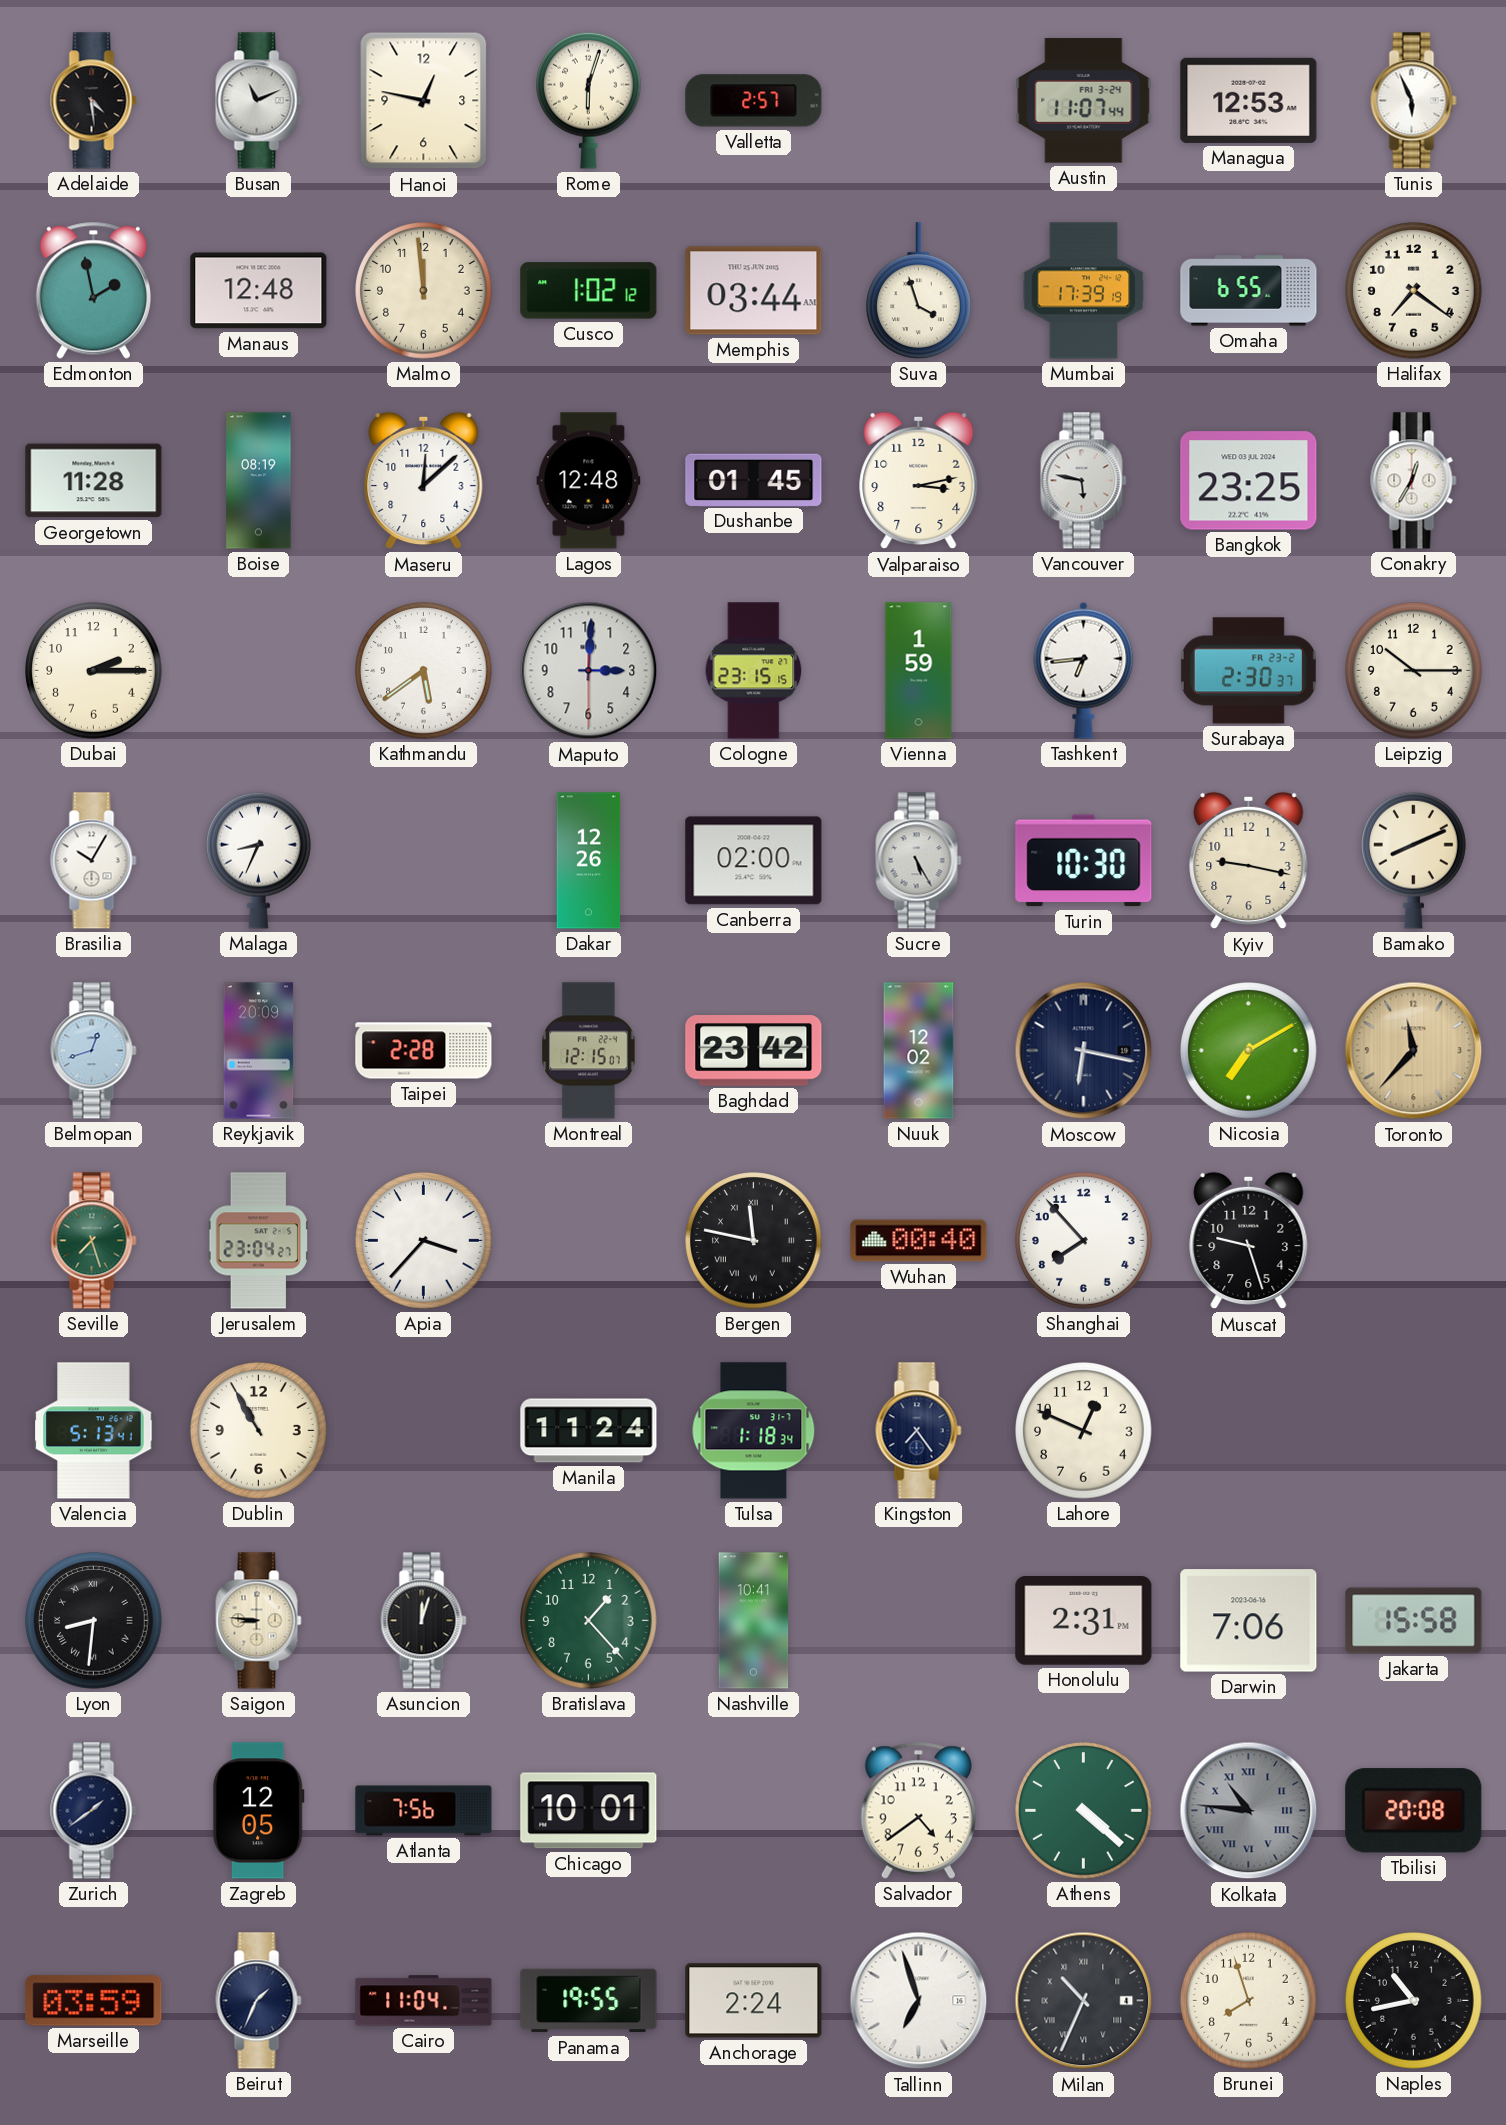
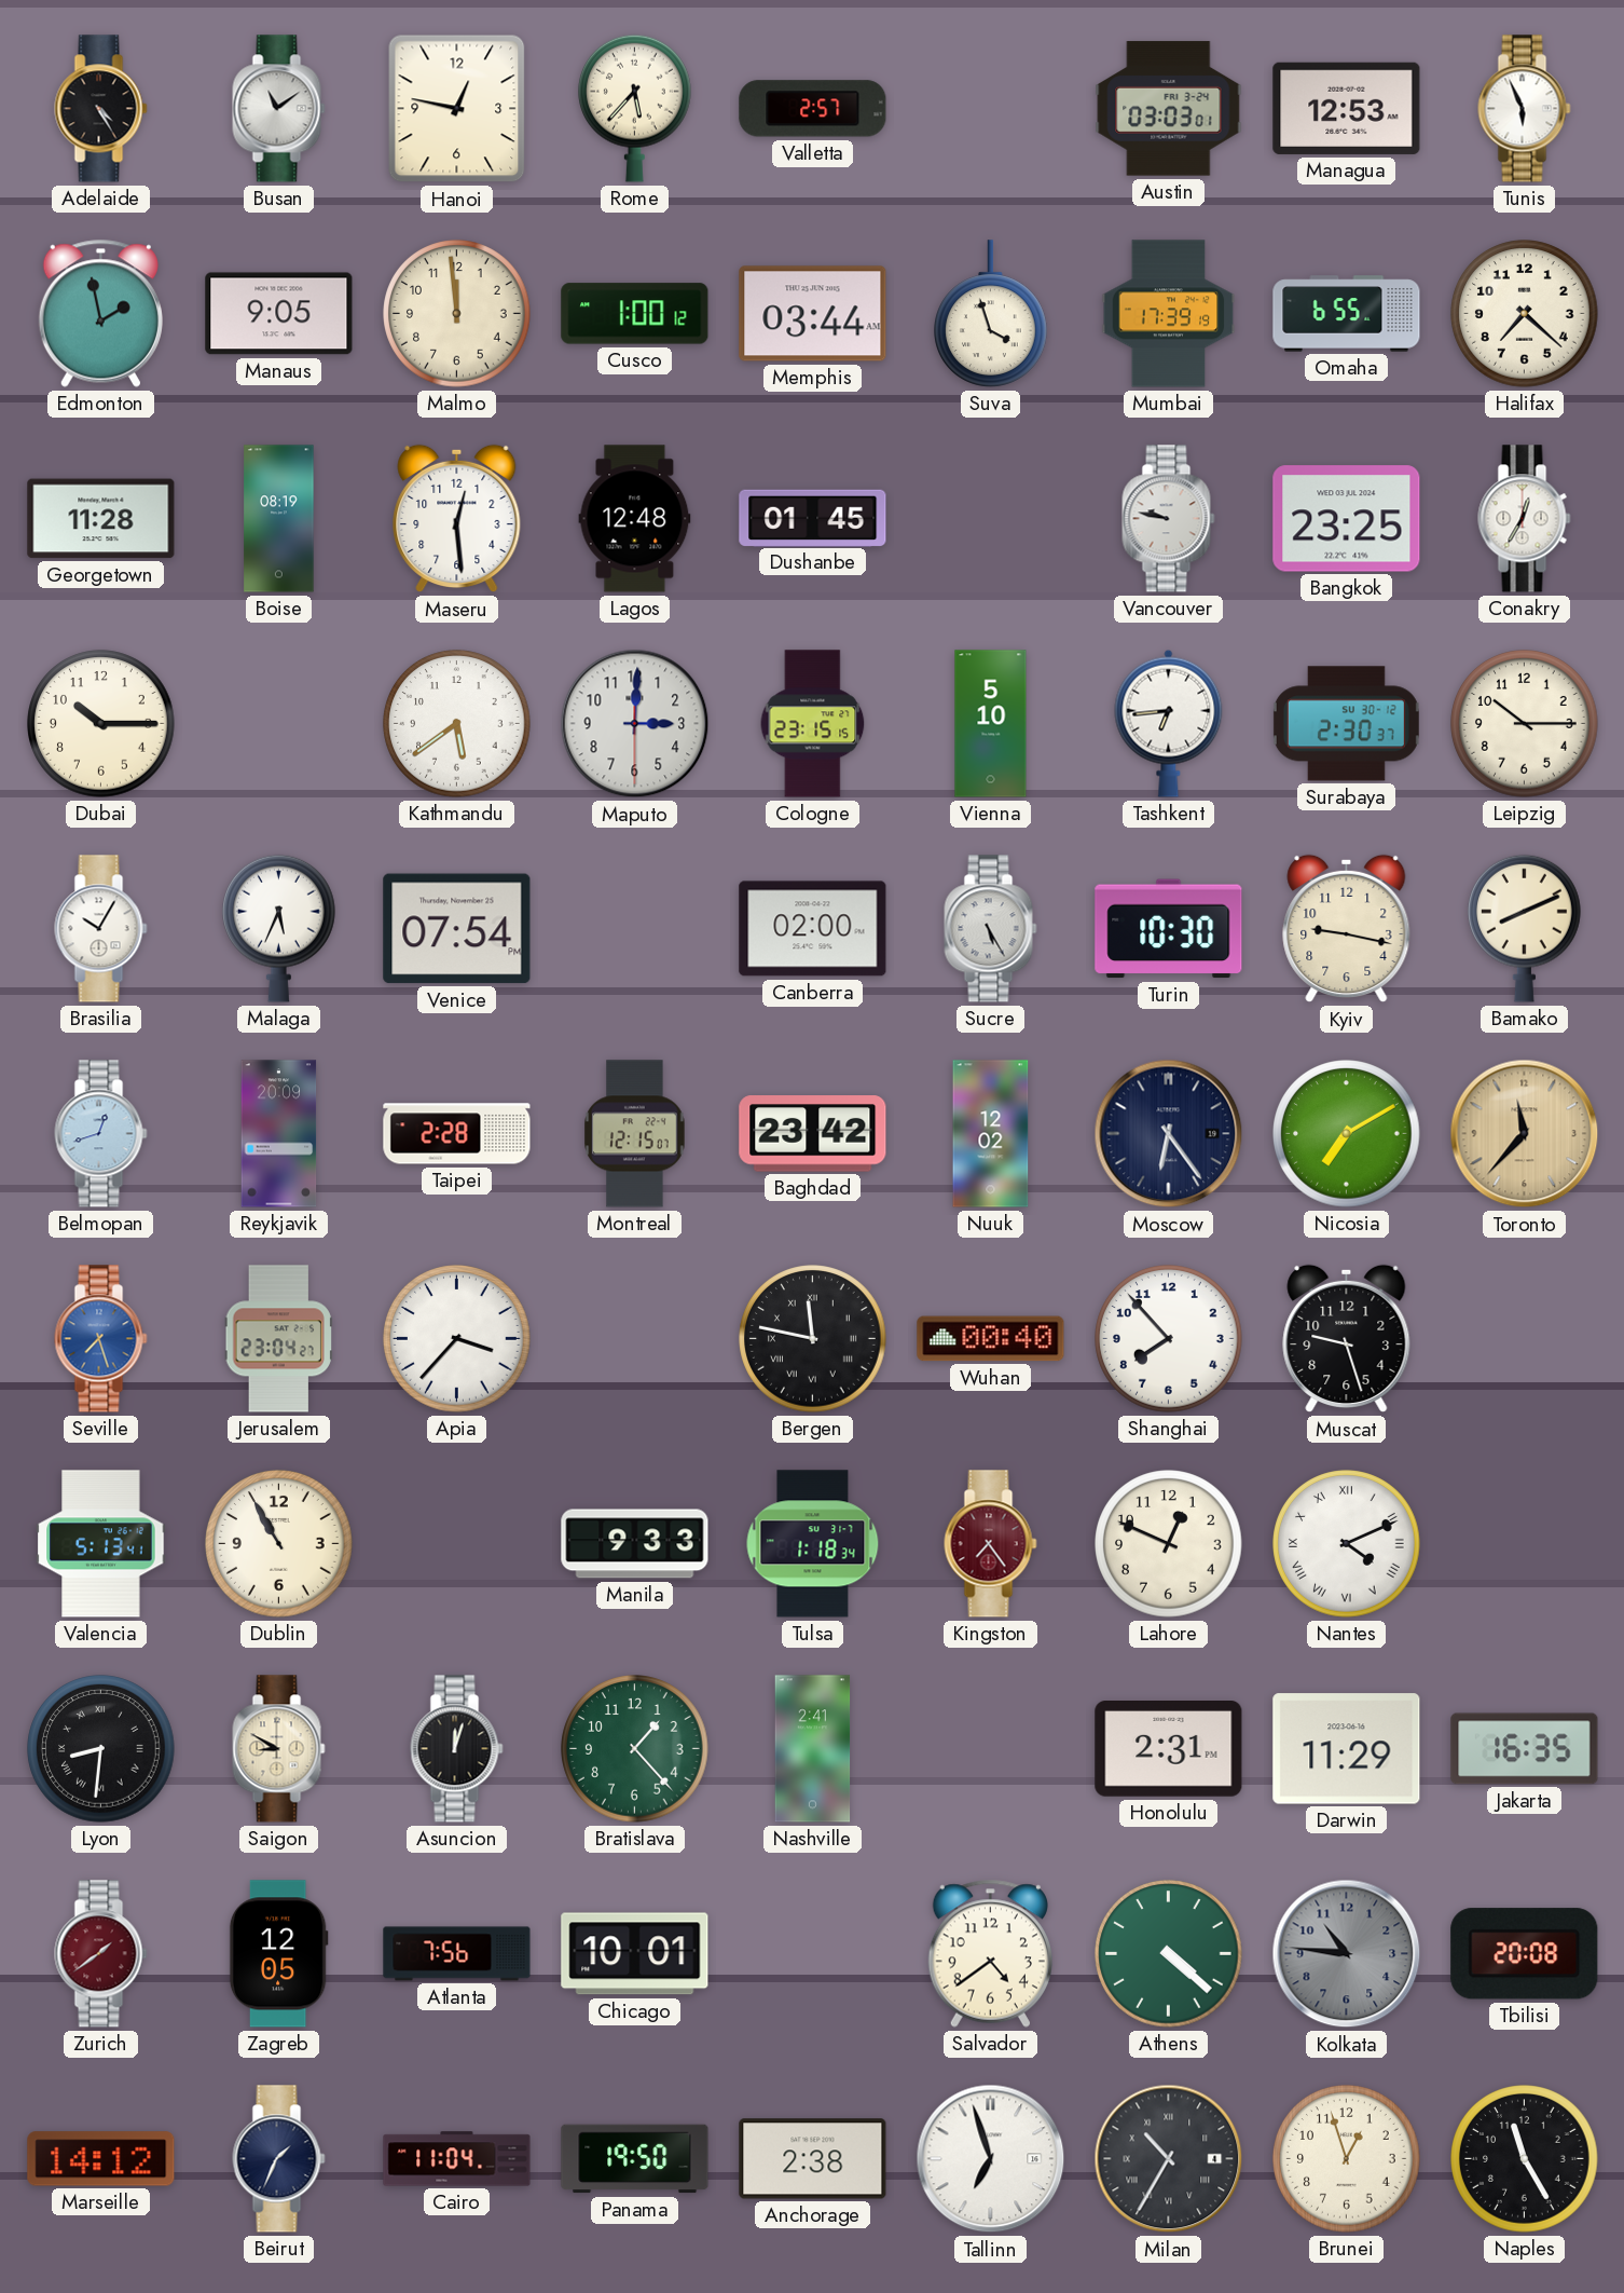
Adelaide: 4:29 -> 4:25 (101, 109)
Busan: 11:11 -> 11:09 (279, 109)
Rome: 6:03 -> 5:37 (635, 108)
Austin: 11:07 -> 03:03 (1169, 109)
Manaus: 12:48 -> 9:05 (279, 314)
Cusco: 1:02 -> 1:00 (635, 314)
Halifax: 7:21 -> 7:22 (1525, 314)
Maseru: 12:08 -> 12:29 (457, 519)
Valparaiso: 3:13 -> none (919, 481)
Vancouver: 5:47 -> 9:47 (1169, 519)
Dubai: 2:15 -> 10:15 (101, 724)
Vienna: 1:59 -> 5:10 (991, 724)
Surabaya date: FR 23-2 -> SU 30-12 (1346, 724)
Malaga: 8:34 -> 5:34 (279, 928)
Venice: none -> 07:54 (457, 929)
Dakar: 12:26 -> none (589, 861)
Moscow: 6:17 -> 6:24 (1169, 1134)
Seville dial: green -> blue (101, 1339)
Manila: 11:24 -> 9:33 (635, 1544)
Kingston dial: navy -> burgundy (991, 1544)
Nantes: none -> 4:11 (1347, 1544)
Saigon: 8:46 -> 8:50 (279, 1749)
Nashville: 10:41 -> 2:41 (813, 1749)
Darwin: 7:06 -> 11:29 (1347, 1749)
Jakarta: 15:58 -> 16:35 (1525, 1749)
Zurich dial: navy -> burgundy (101, 1954)
Kolkata numerals: Roman -> Arabic (1347, 1954)
Marseille: 03:59 -> 14:12 (101, 2159)
Panama: 19:55 -> 19:50 (635, 2159)
Anchorage: 2:24 -> 2:38 (813, 2159)
Milan: 10:34 -> 10:35 (1169, 2159)
Brunei: 7:57 -> 12:57 (1347, 2159)
Naples: 10:43 -> 11:25 (1525, 2159)
